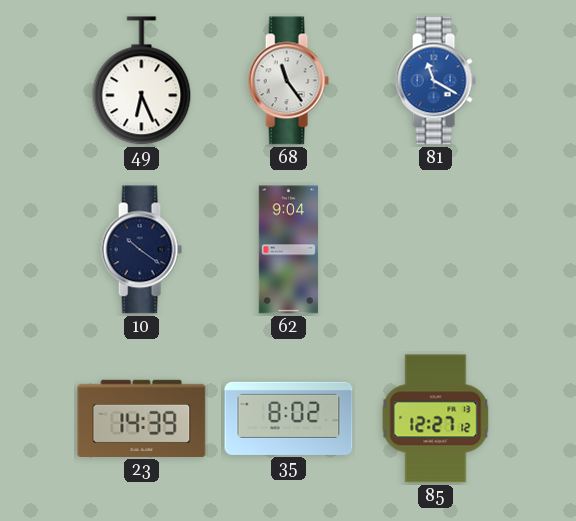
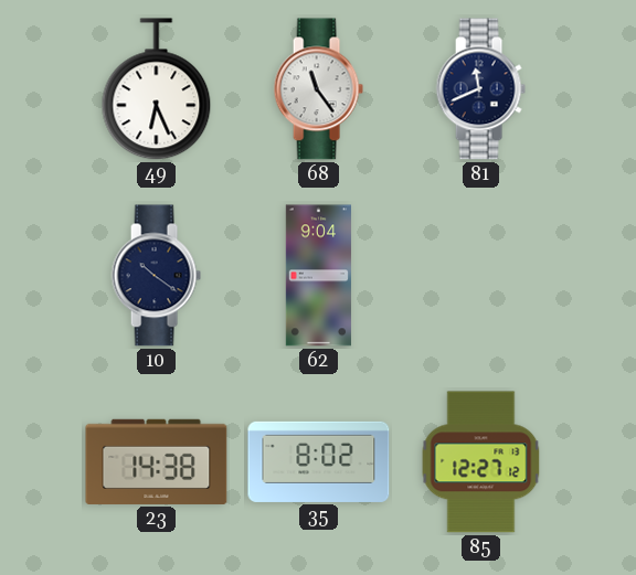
81: 11:20 -> 11:41 (480, 89)
81 dial: blue -> navy (480, 89)
23: 14:39 -> 14:38 (157, 461)
